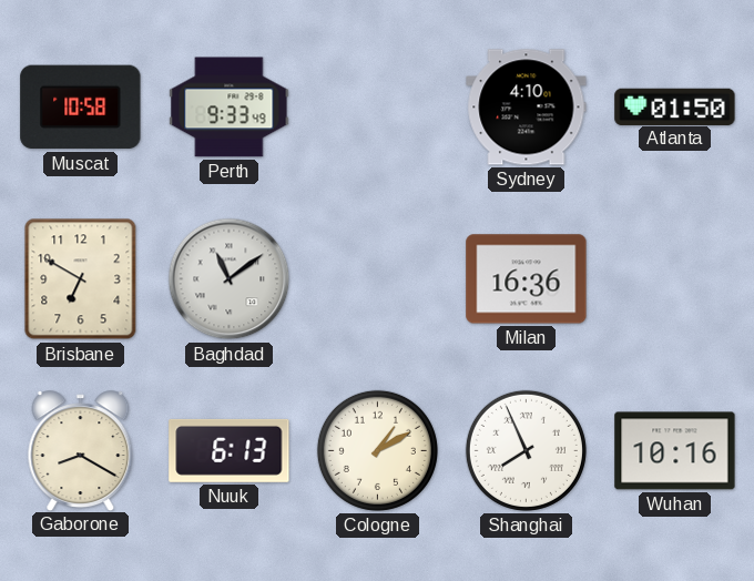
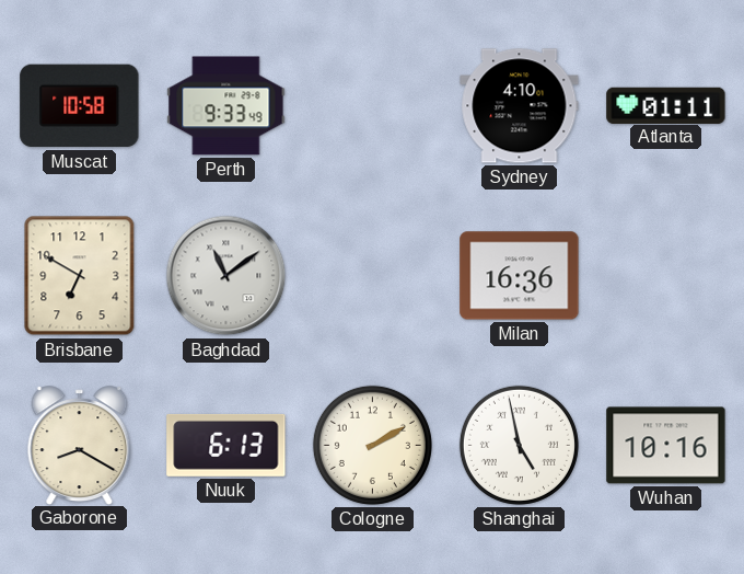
Atlanta: 01:50 -> 01:11 (666, 105)
Cologne: 1:10 -> 2:10 (372, 445)
Shanghai: 7:56 -> 4:58 (519, 445)
